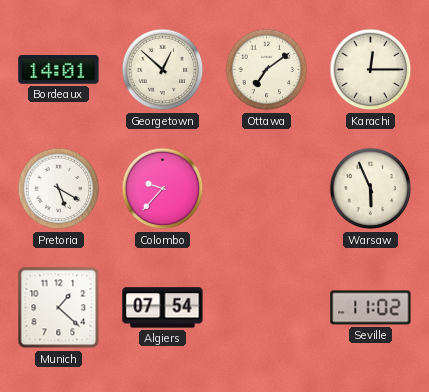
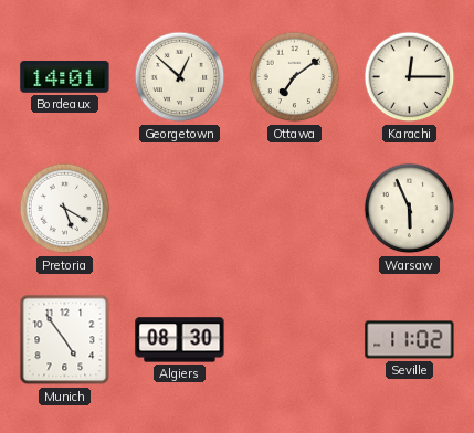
Colombo: 9:37 -> none (163, 189)
Munich: 1:22 -> 4:54 (65, 340)
Algiers: 07:54 -> 08:30 (180, 340)
